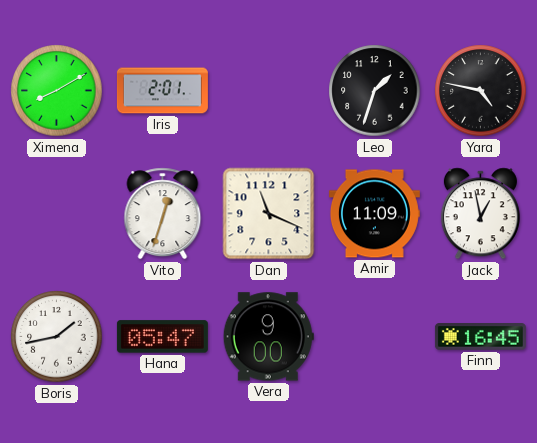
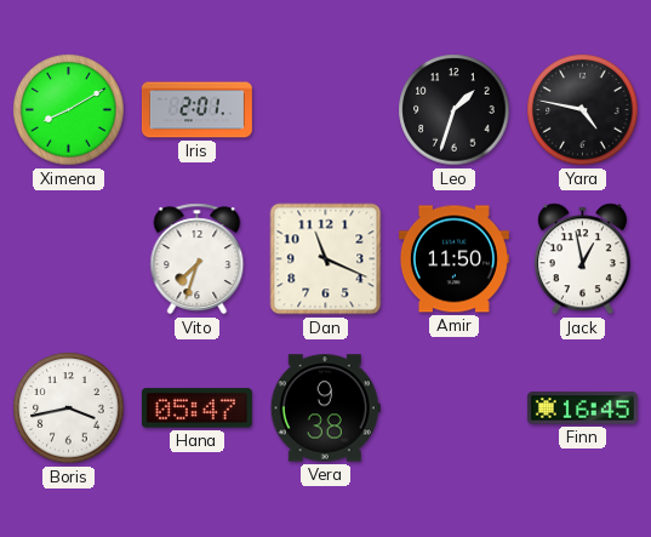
Vito: 12:33 -> 7:33 (198, 259)
Amir: 11:09 -> 11:50 (453, 259)
Boris: 1:43 -> 3:43 (69, 409)
Vera: 9:00 -> 9:38 (325, 409)
